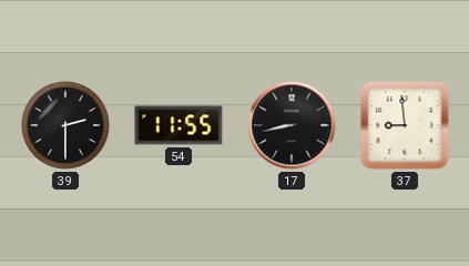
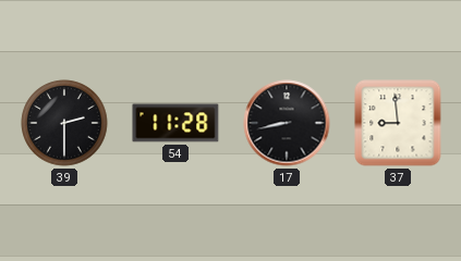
54: 11:55 -> 11:28 (175, 123)
